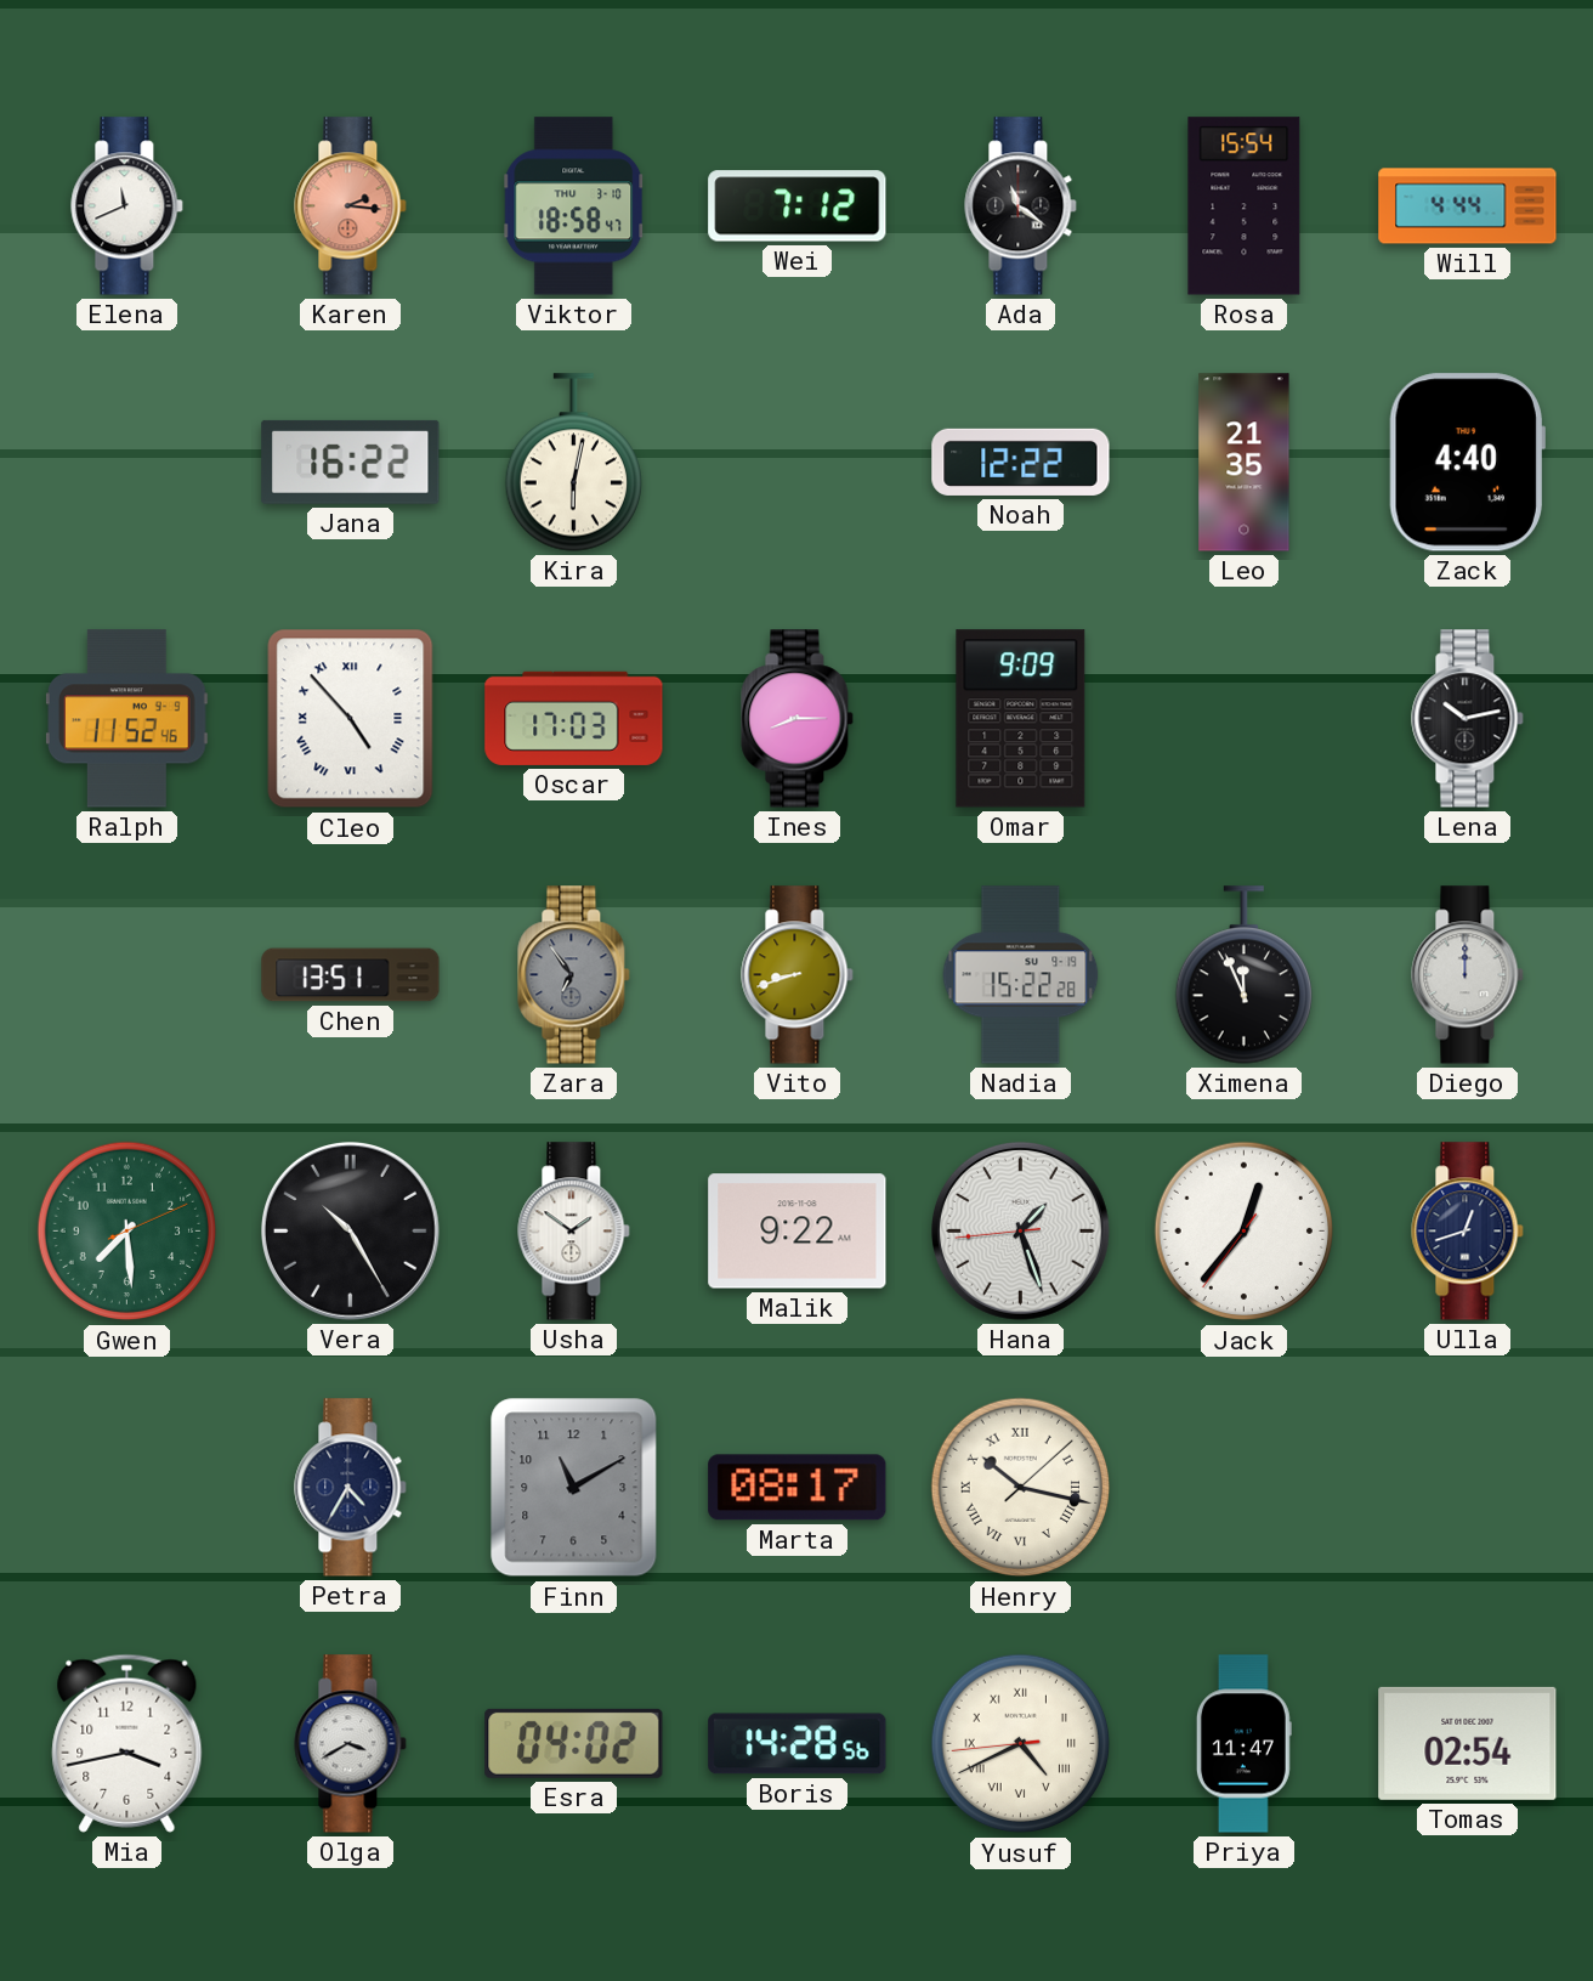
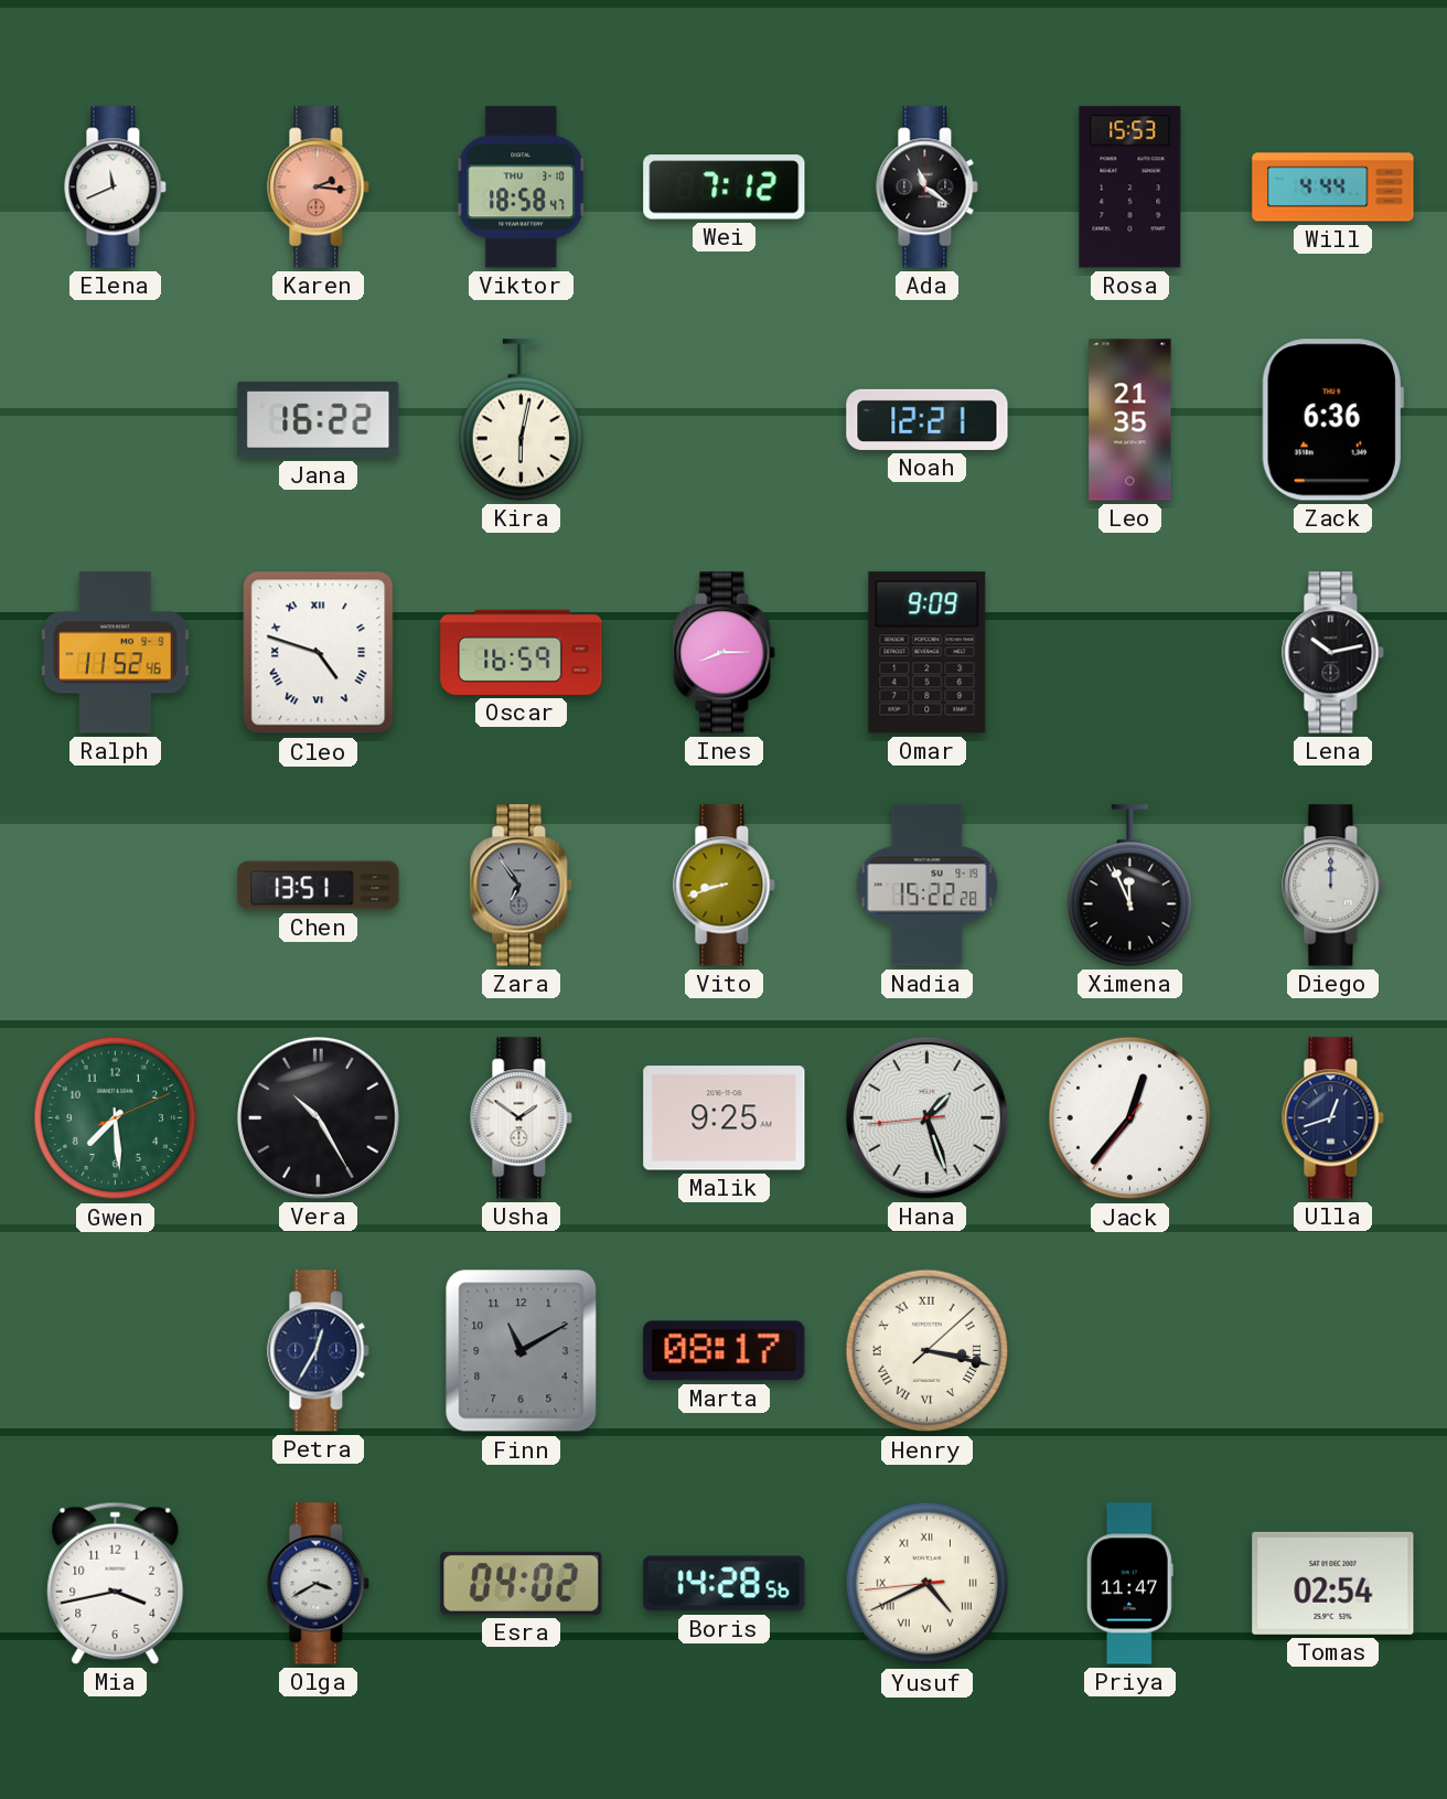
Rosa: 15:54 -> 15:53 (1130, 188)
Noah: 12:22 -> 12:21 (928, 419)
Zack: 4:40 -> 6:36 (1332, 420)
Cleo: 4:53 -> 4:48 (319, 653)
Oscar: 17:03 -> 16:59 (522, 652)
Malik: 9:22 -> 9:25 (725, 1118)
Petra: 4:35 -> 12:35 (319, 1351)
Henry: 10:17 -> 3:17 (928, 1351)
